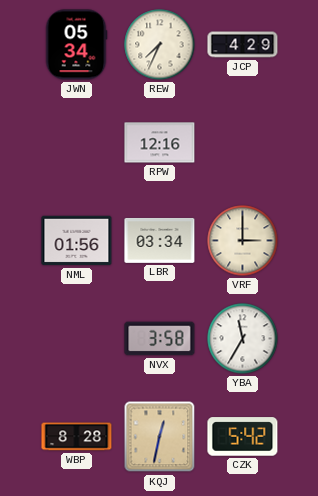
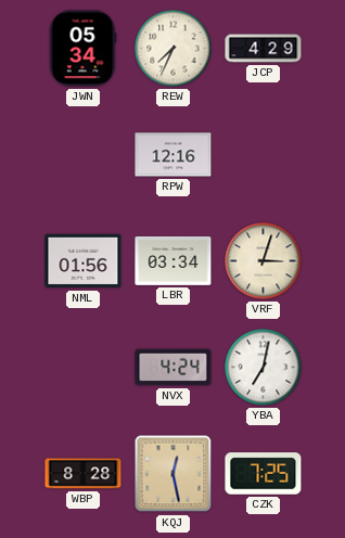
VRF: 3:00 -> 3:03 (264, 261)
NVX: 3:58 -> 4:24 (174, 368)
YBA: 11:35 -> 7:02 (264, 368)
KQJ: 12:32 -> 12:28 (174, 474)
CZK: 5:42 -> 7:25 (264, 474)
